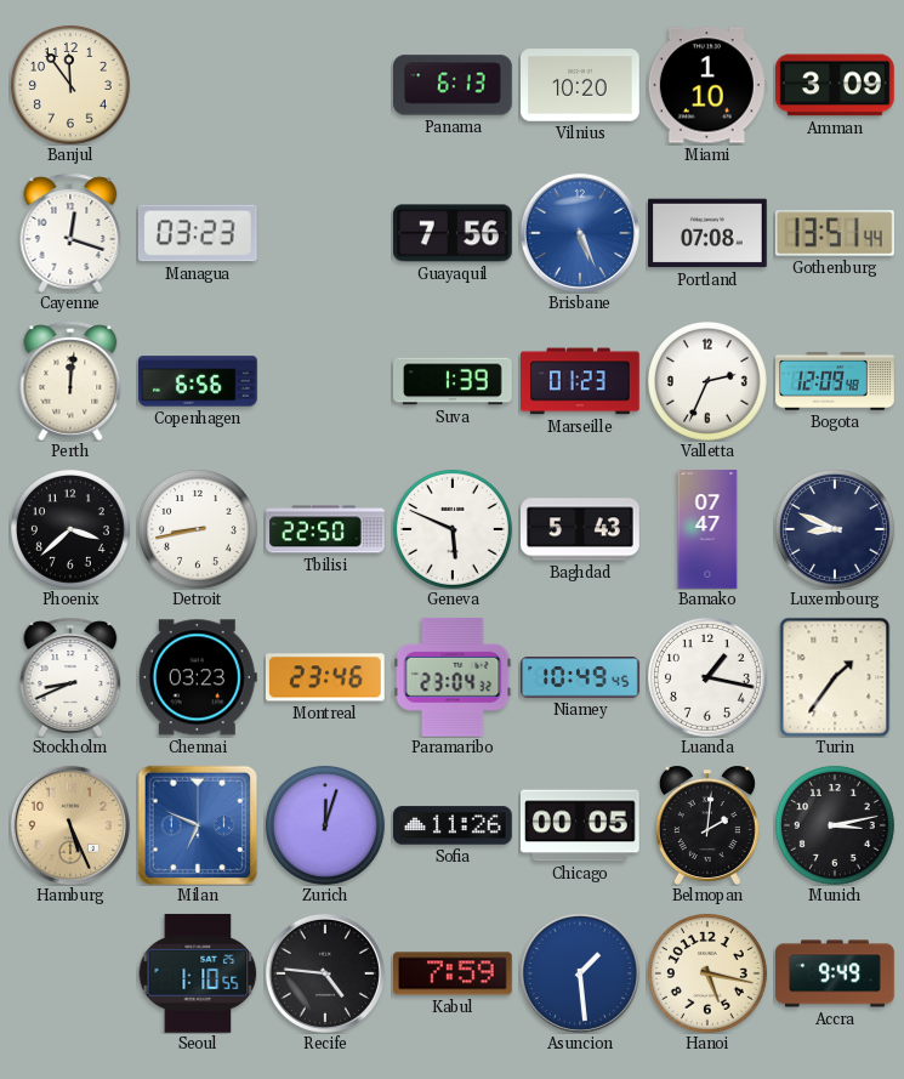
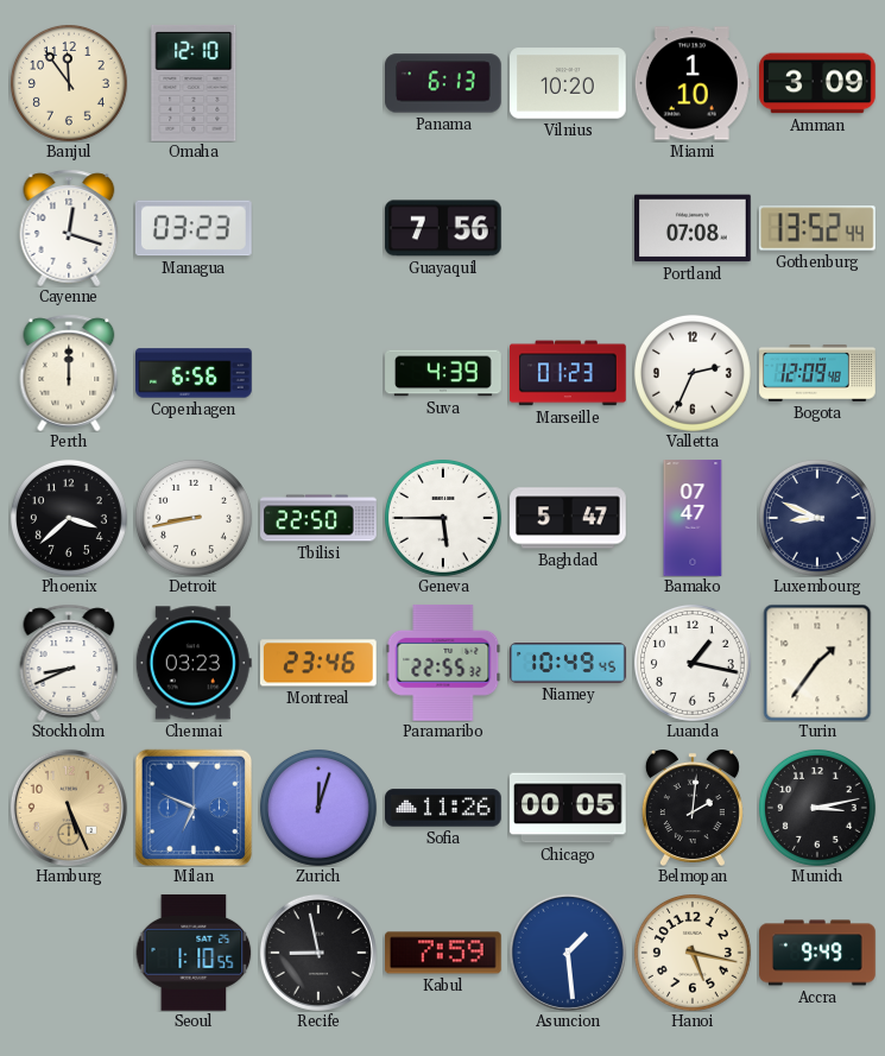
Omaha: none -> 12:10 (194, 83)
Brisbane: 5:26 -> none (580, 233)
Gothenburg: 13:51 -> 13:52 (817, 228)
Perth: 12:01 -> 12:00 (69, 373)
Suva: 1:39 -> 4:39 (443, 373)
Geneva: 5:49 -> 5:45 (443, 518)
Baghdad: 5:43 -> 5:47 (569, 518)
Paramaribo: 23:04 -> 22:55 (443, 663)
Recife: 4:46 -> 8:58 (318, 953)
